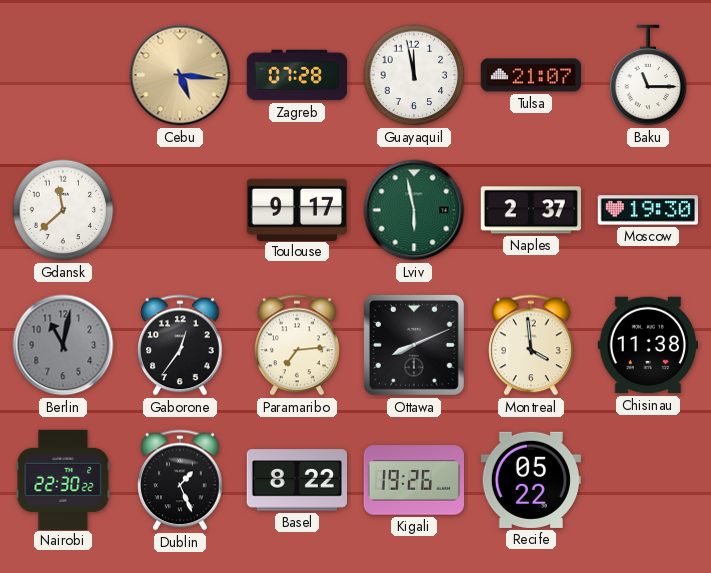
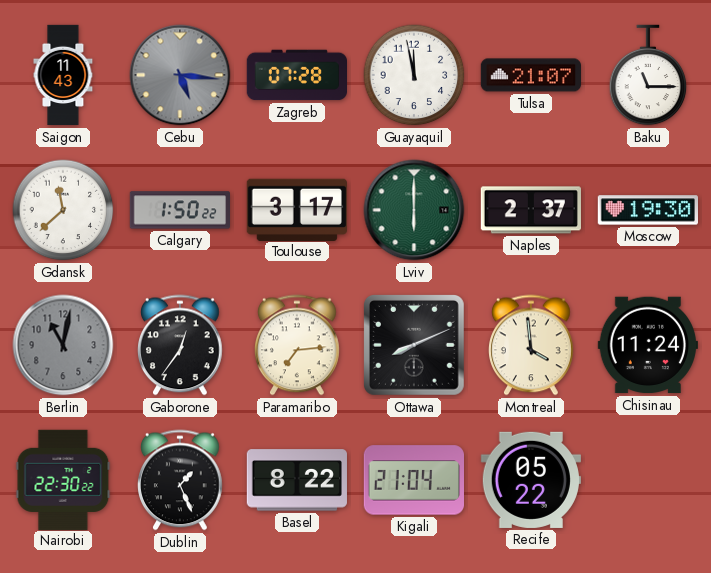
Saigon: none -> 11:43 (63, 75)
Cebu dial: champagne -> grey (180, 75)
Calgary: none -> 1:50 (179, 210)
Toulouse: 9:17 -> 3:17 (297, 209)
Lviv: 5:58 -> 6:00 (414, 210)
Chisinau: 11:38 -> 11:24 (648, 345)
Kigali: 19:26 -> 21:04 (413, 480)
